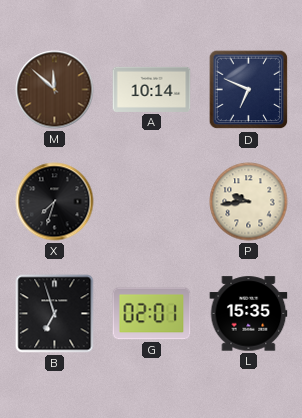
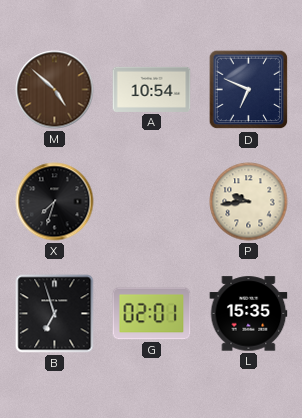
M: 11:52 -> 4:52 (55, 90)
A: 10:14 -> 10:54 (152, 89)
